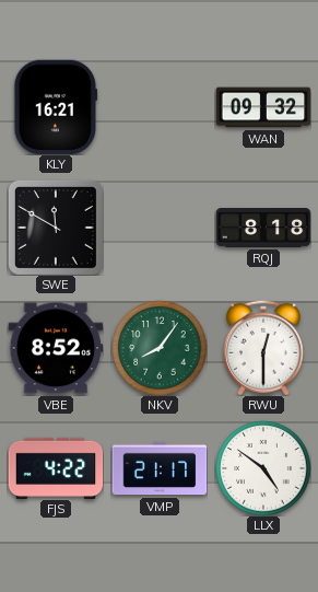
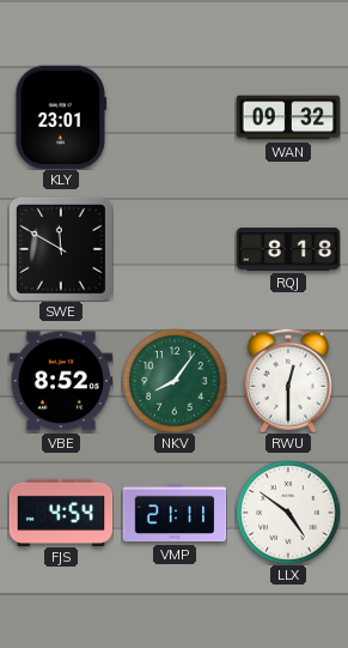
KLY: 16:21 -> 23:01 (61, 117)
FJS: 4:22 -> 4:54 (61, 511)
VMP: 21:17 -> 21:11 (175, 513)
